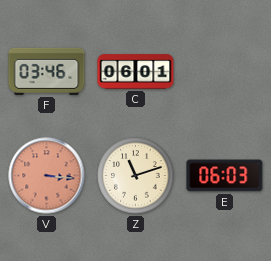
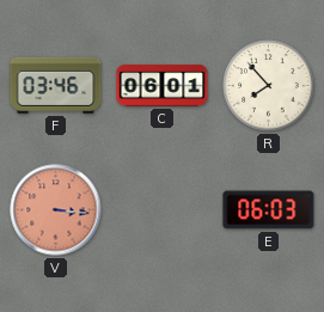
R: none -> 7:53 (269, 86)
Z: 11:12 -> none (136, 176)
